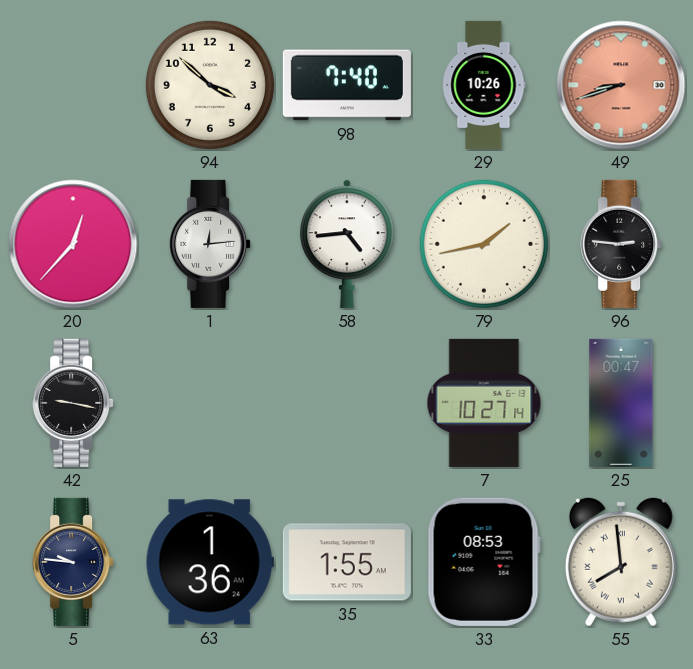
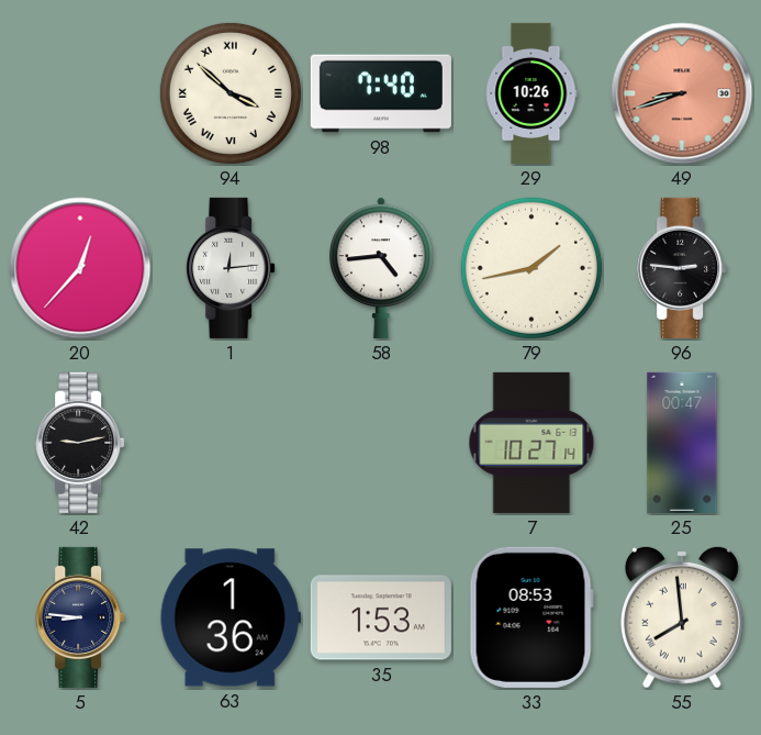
94 numerals: Arabic -> Roman (231, 93)
42: 9:17 -> 9:13 (80, 443)
5: 9:46 -> 8:46 (80, 617)
35: 1:55 -> 1:53 (381, 617)
